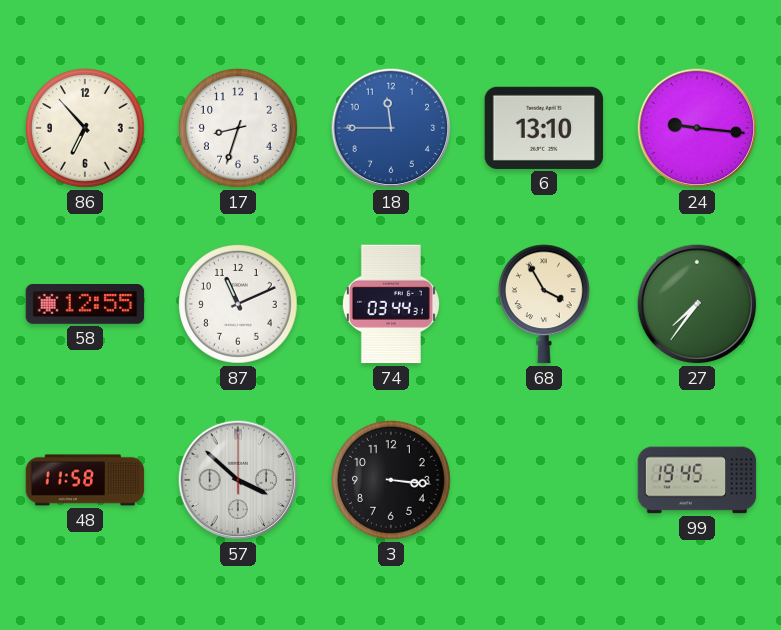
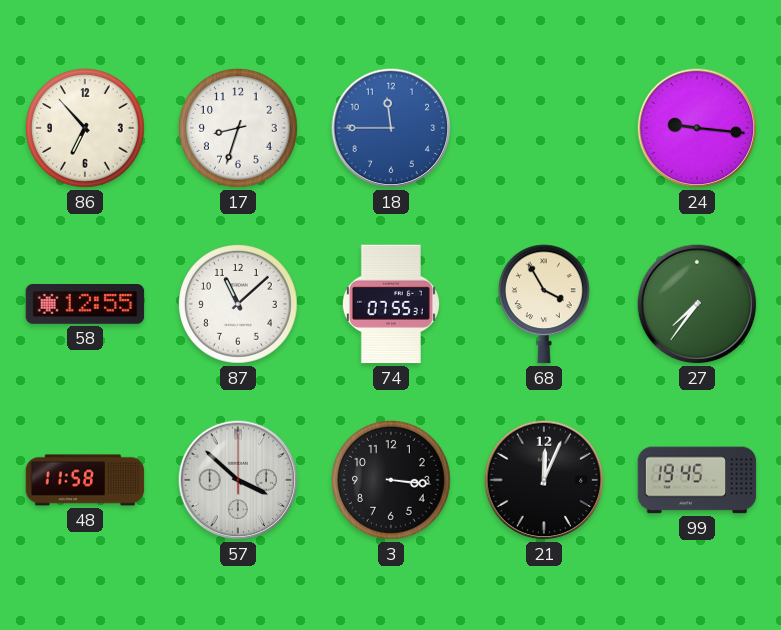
6: 13:10 -> none (544, 128)
87: 11:11 -> 11:08 (239, 305)
74: 03:44 -> 07:55 (391, 304)
21: none -> 12:04 (544, 480)
